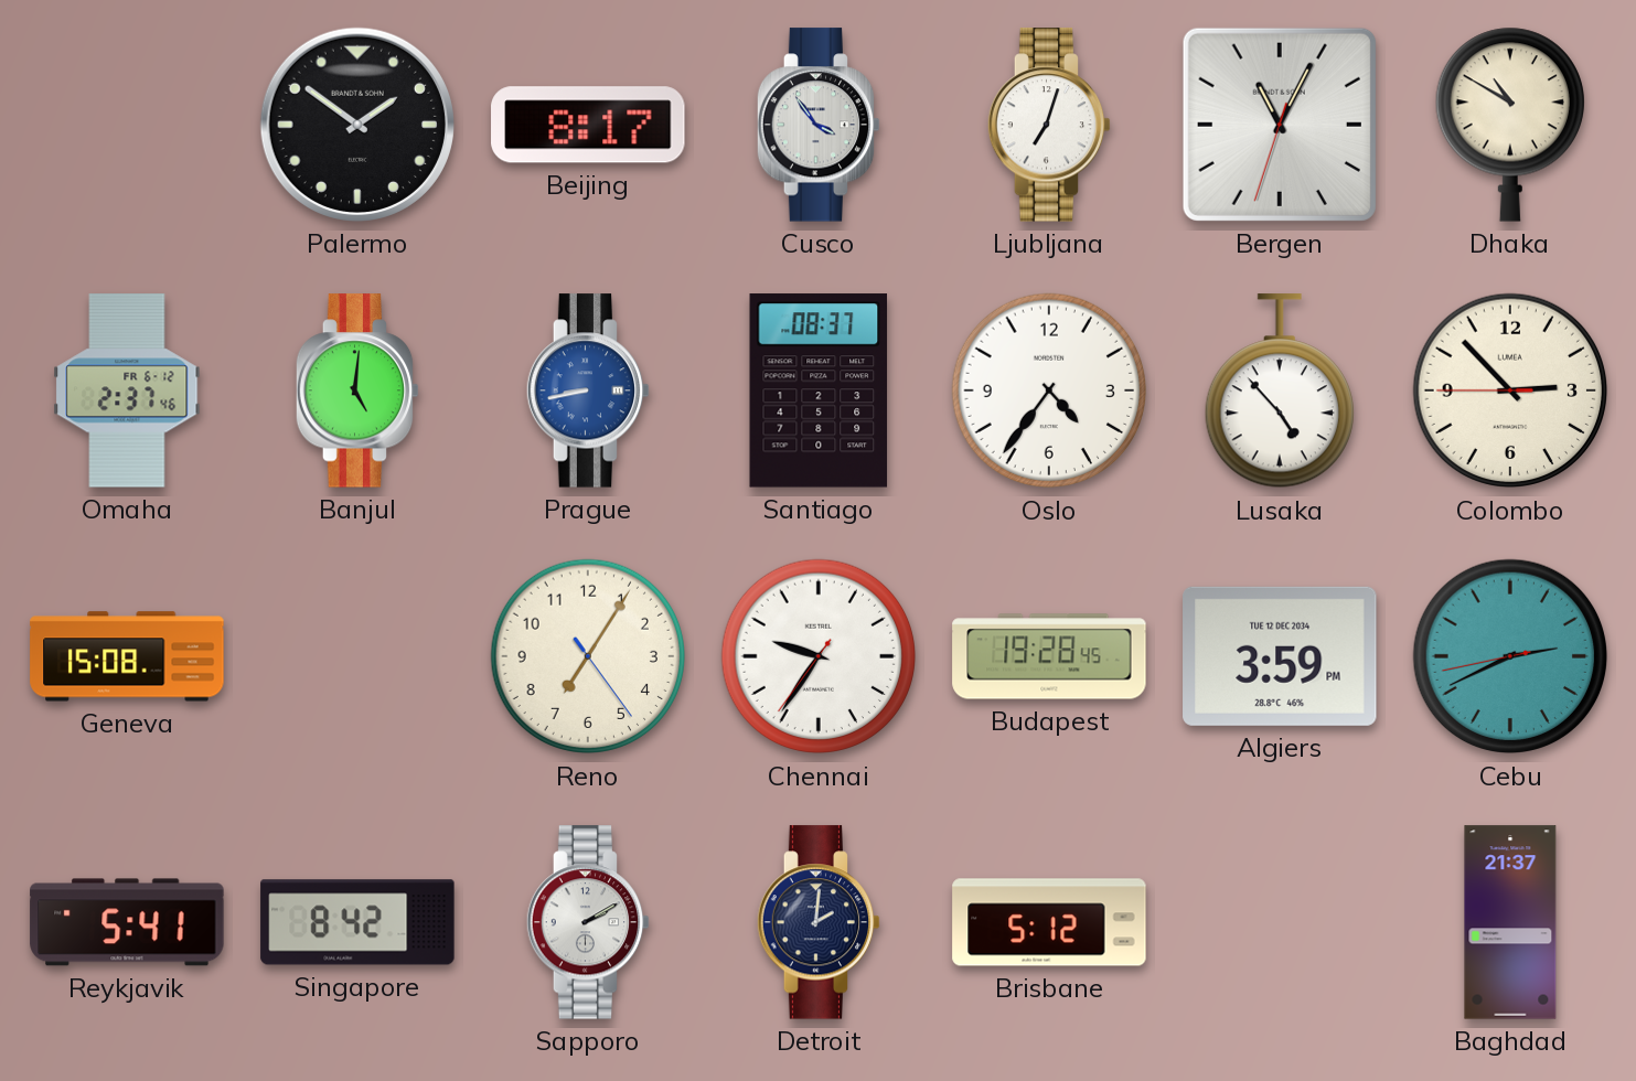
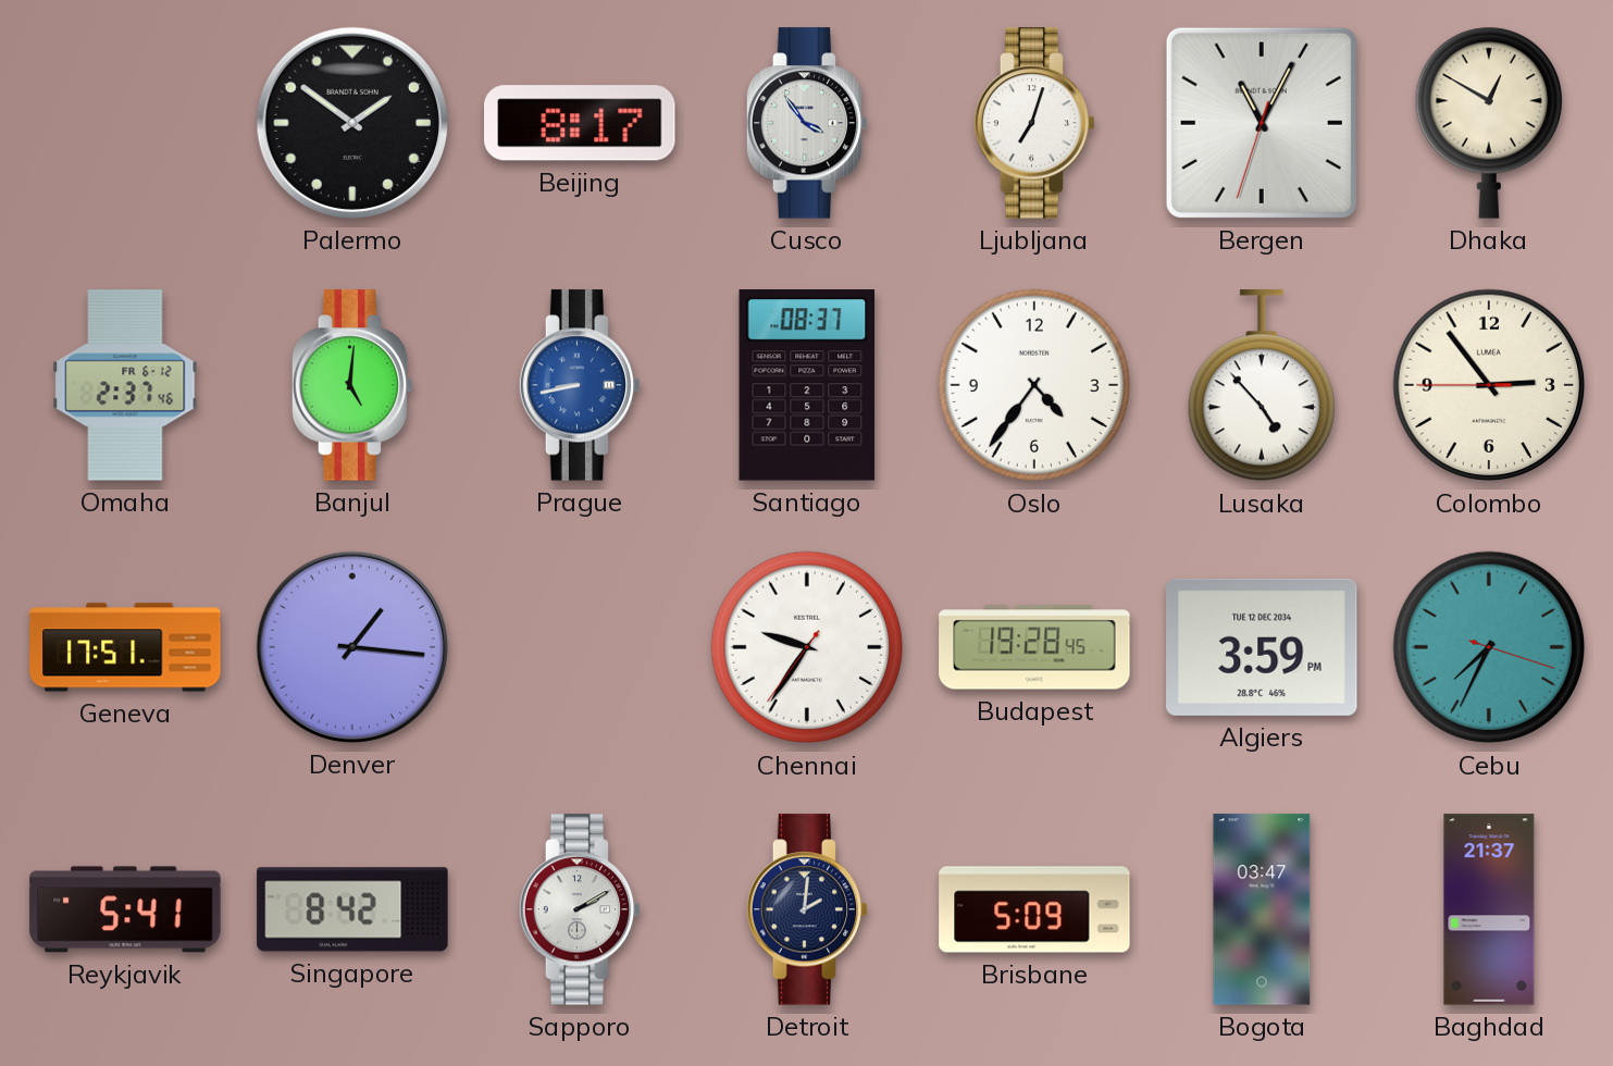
Dhaka: 10:50 -> 12:50 (1489, 123)
Colombo: 2:52 -> 2:53 (1489, 385)
Geneva: 15:08 -> 17:51 (125, 647)
Denver: none -> 1:16 (352, 647)
Reno: 7:05 -> none (588, 656)
Cebu: 2:40 -> 7:34 (1489, 647)
Brisbane: 5:12 -> 5:09 (1034, 909)
Bogota: none -> 03:47 (1262, 909)
